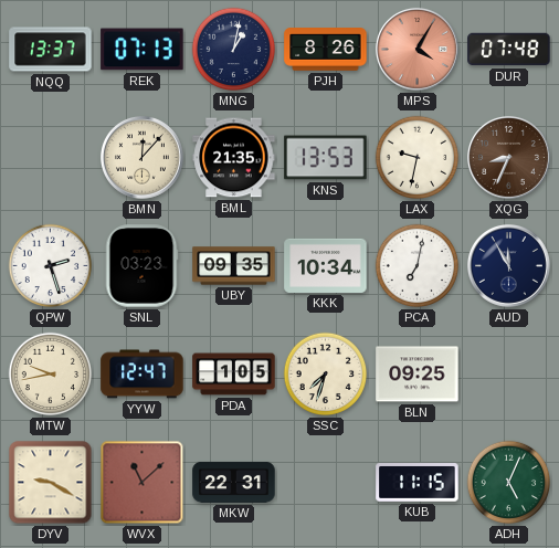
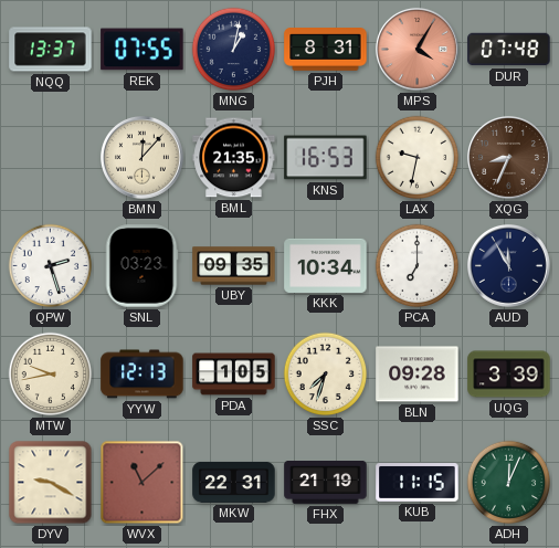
REK: 07:13 -> 07:55 (143, 50)
PJH: 8:26 -> 8:31 (326, 50)
KNS: 13:53 -> 16:53 (326, 158)
PCA: 7:02 -> 7:00 (418, 266)
YYW: 12:47 -> 12:13 (143, 375)
BLN: 09:25 -> 09:28 (418, 375)
UQG: none -> 3:39 (509, 375)
FHX: none -> 21:19 (326, 483)
ADH: 5:04 -> 12:04 (509, 483)
